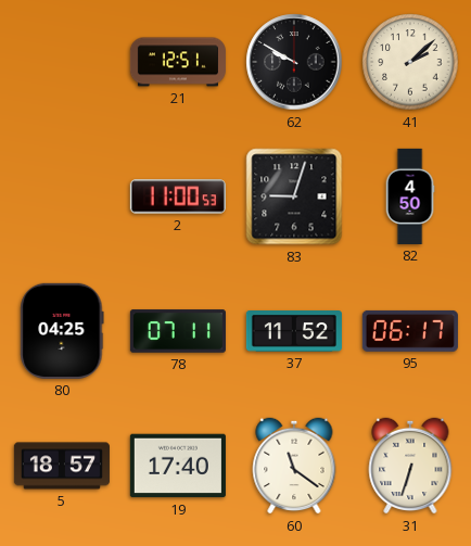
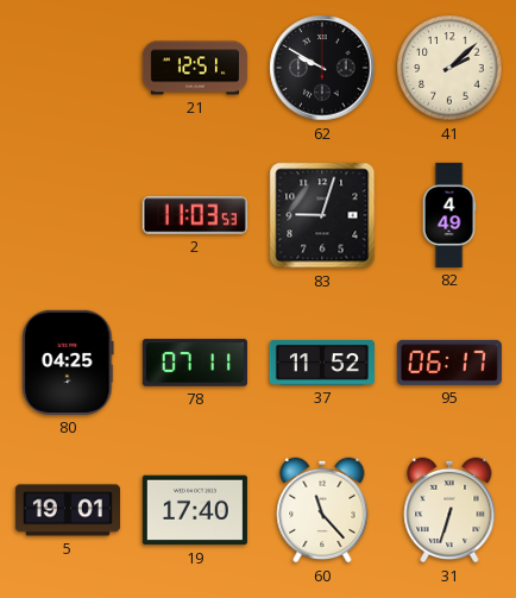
2: 11:00 -> 11:03 (195, 215)
82: 4:50 -> 4:49 (449, 215)
5: 18:57 -> 19:01 (68, 510)
60: 11:21 -> 11:23 (322, 510)
